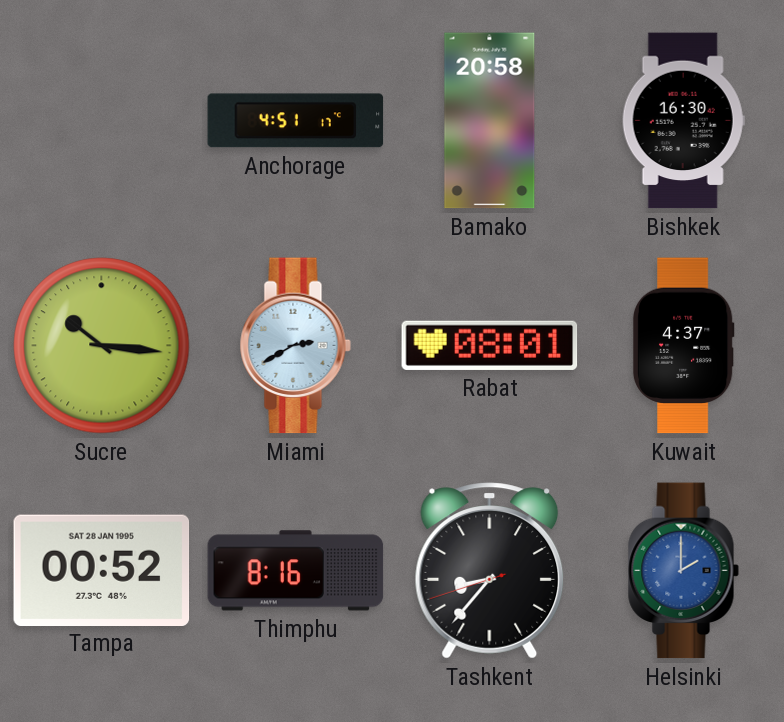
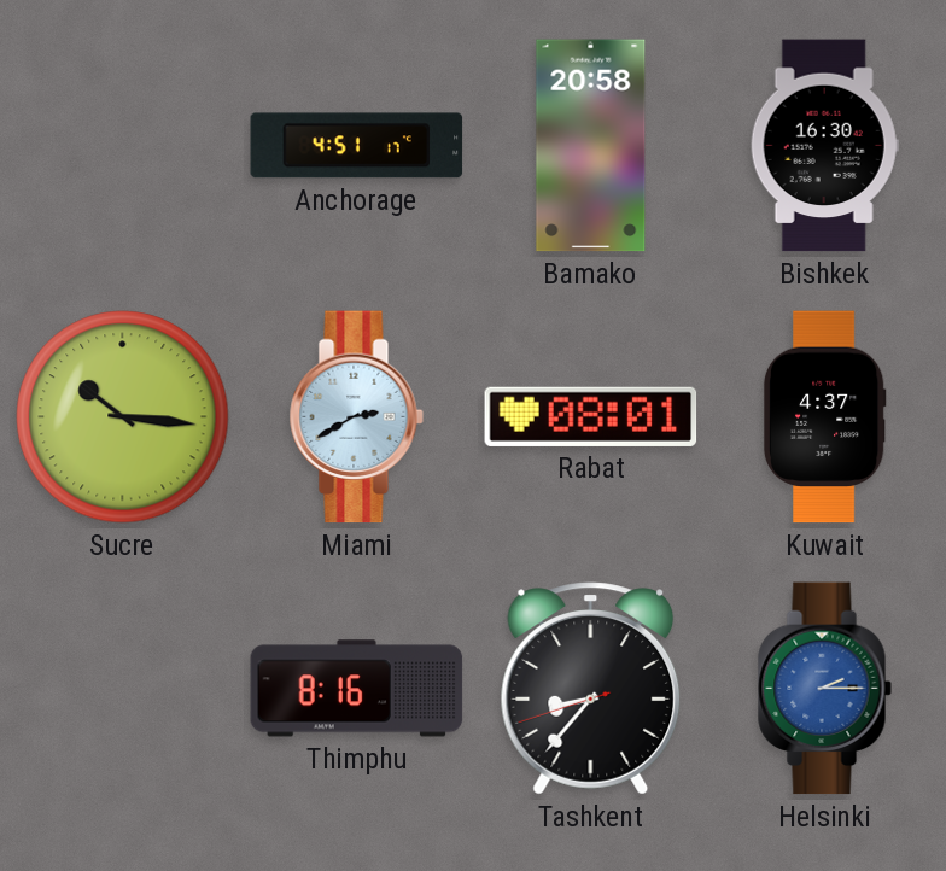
Tampa: 00:52 -> none (102, 570)
Helsinki: 2:00 -> 2:15 (824, 689)
